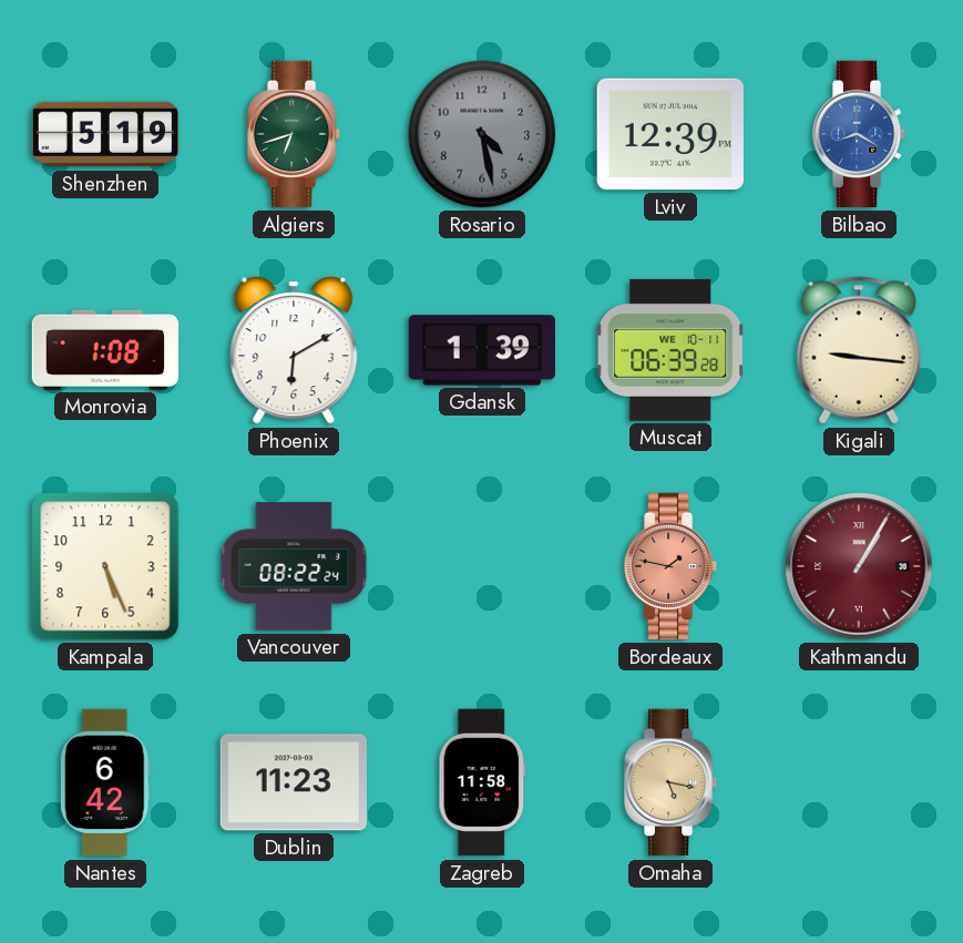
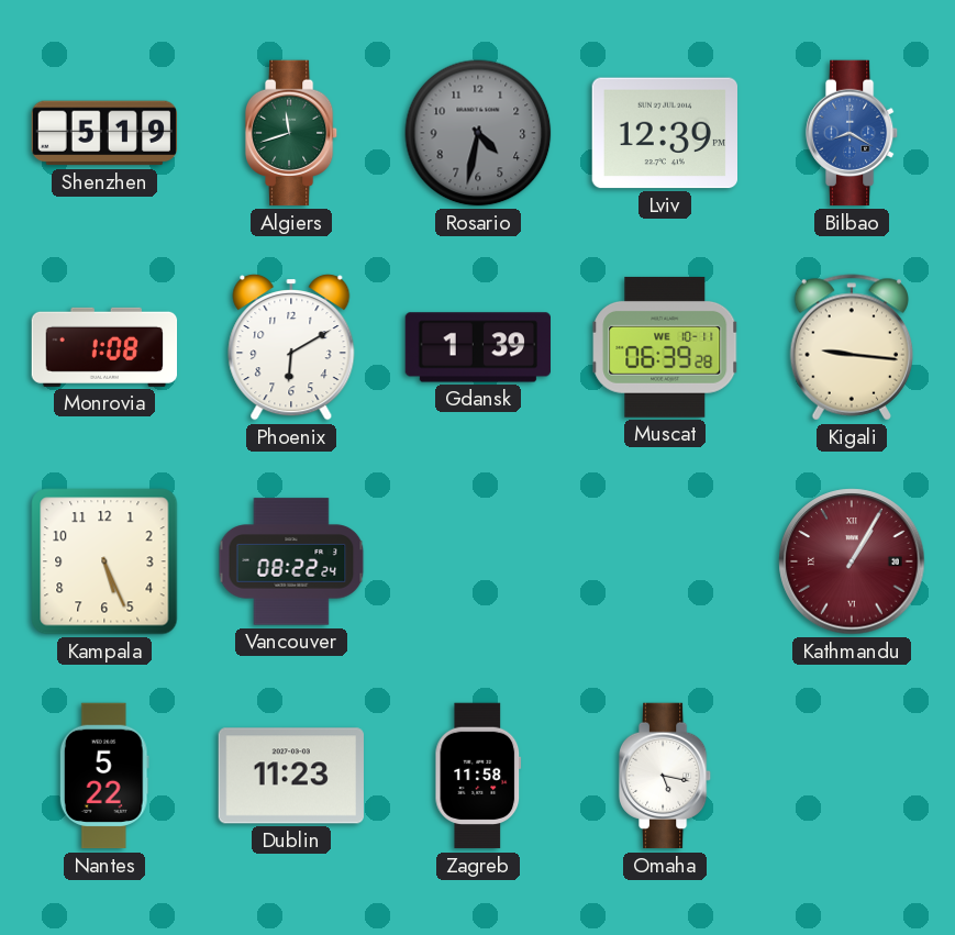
Algiers: 6:42 -> 11:42 (291, 133)
Rosario: 4:28 -> 4:32 (478, 133)
Bordeaux: 1:47 -> none (670, 566)
Nantes: 6:42 -> 5:22 (104, 776)
Omaha dial: champagne -> white (665, 776)
